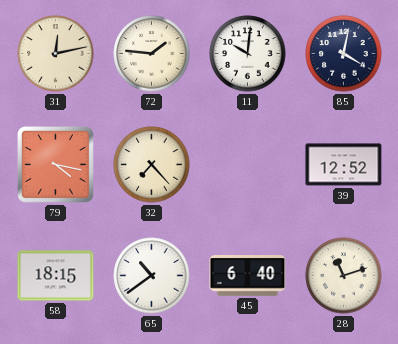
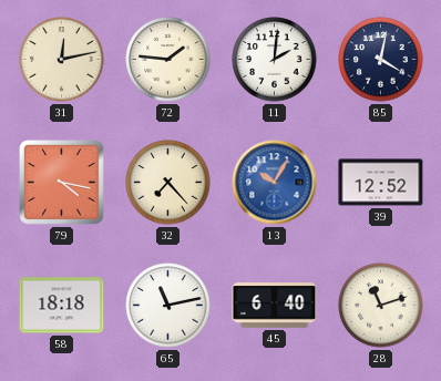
11: 10:01 -> 2:01 (275, 60)
13: none -> 10:05 (275, 183)
58: 18:15 -> 18:18 (62, 306)
65: 10:39 -> 11:13 (168, 306)
